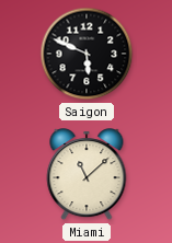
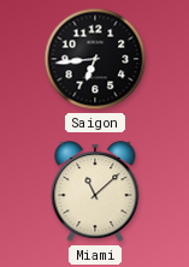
Saigon: 5:49 -> 6:44 (95, 59)
